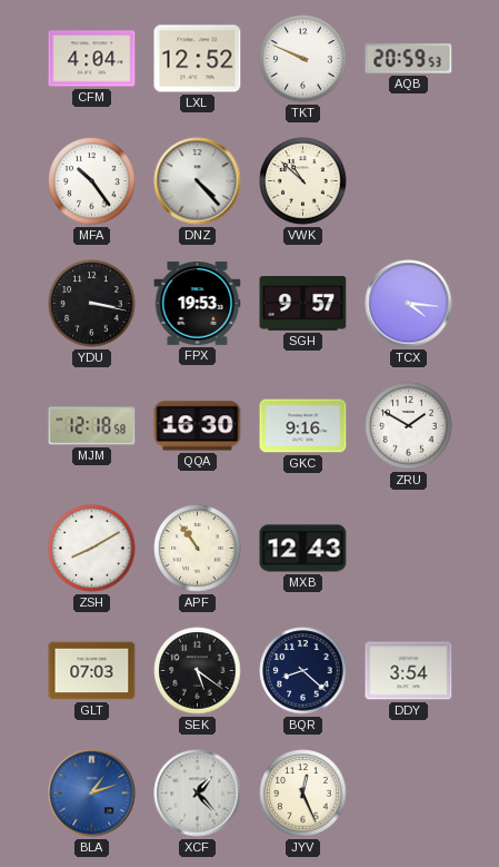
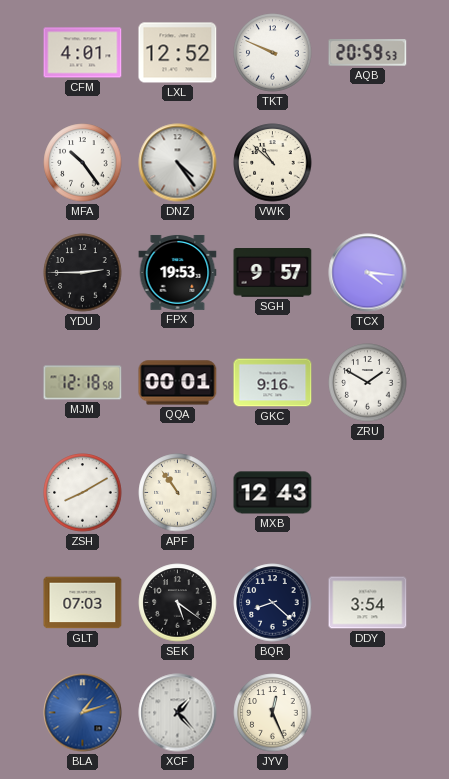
CFM: 4:04 -> 4:01 (83, 53)
DNZ: 4:23 -> 4:24 (178, 163)
YDU: 3:17 -> 2:45 (83, 273)
QQA: 16:30 -> 00:01 (178, 383)
